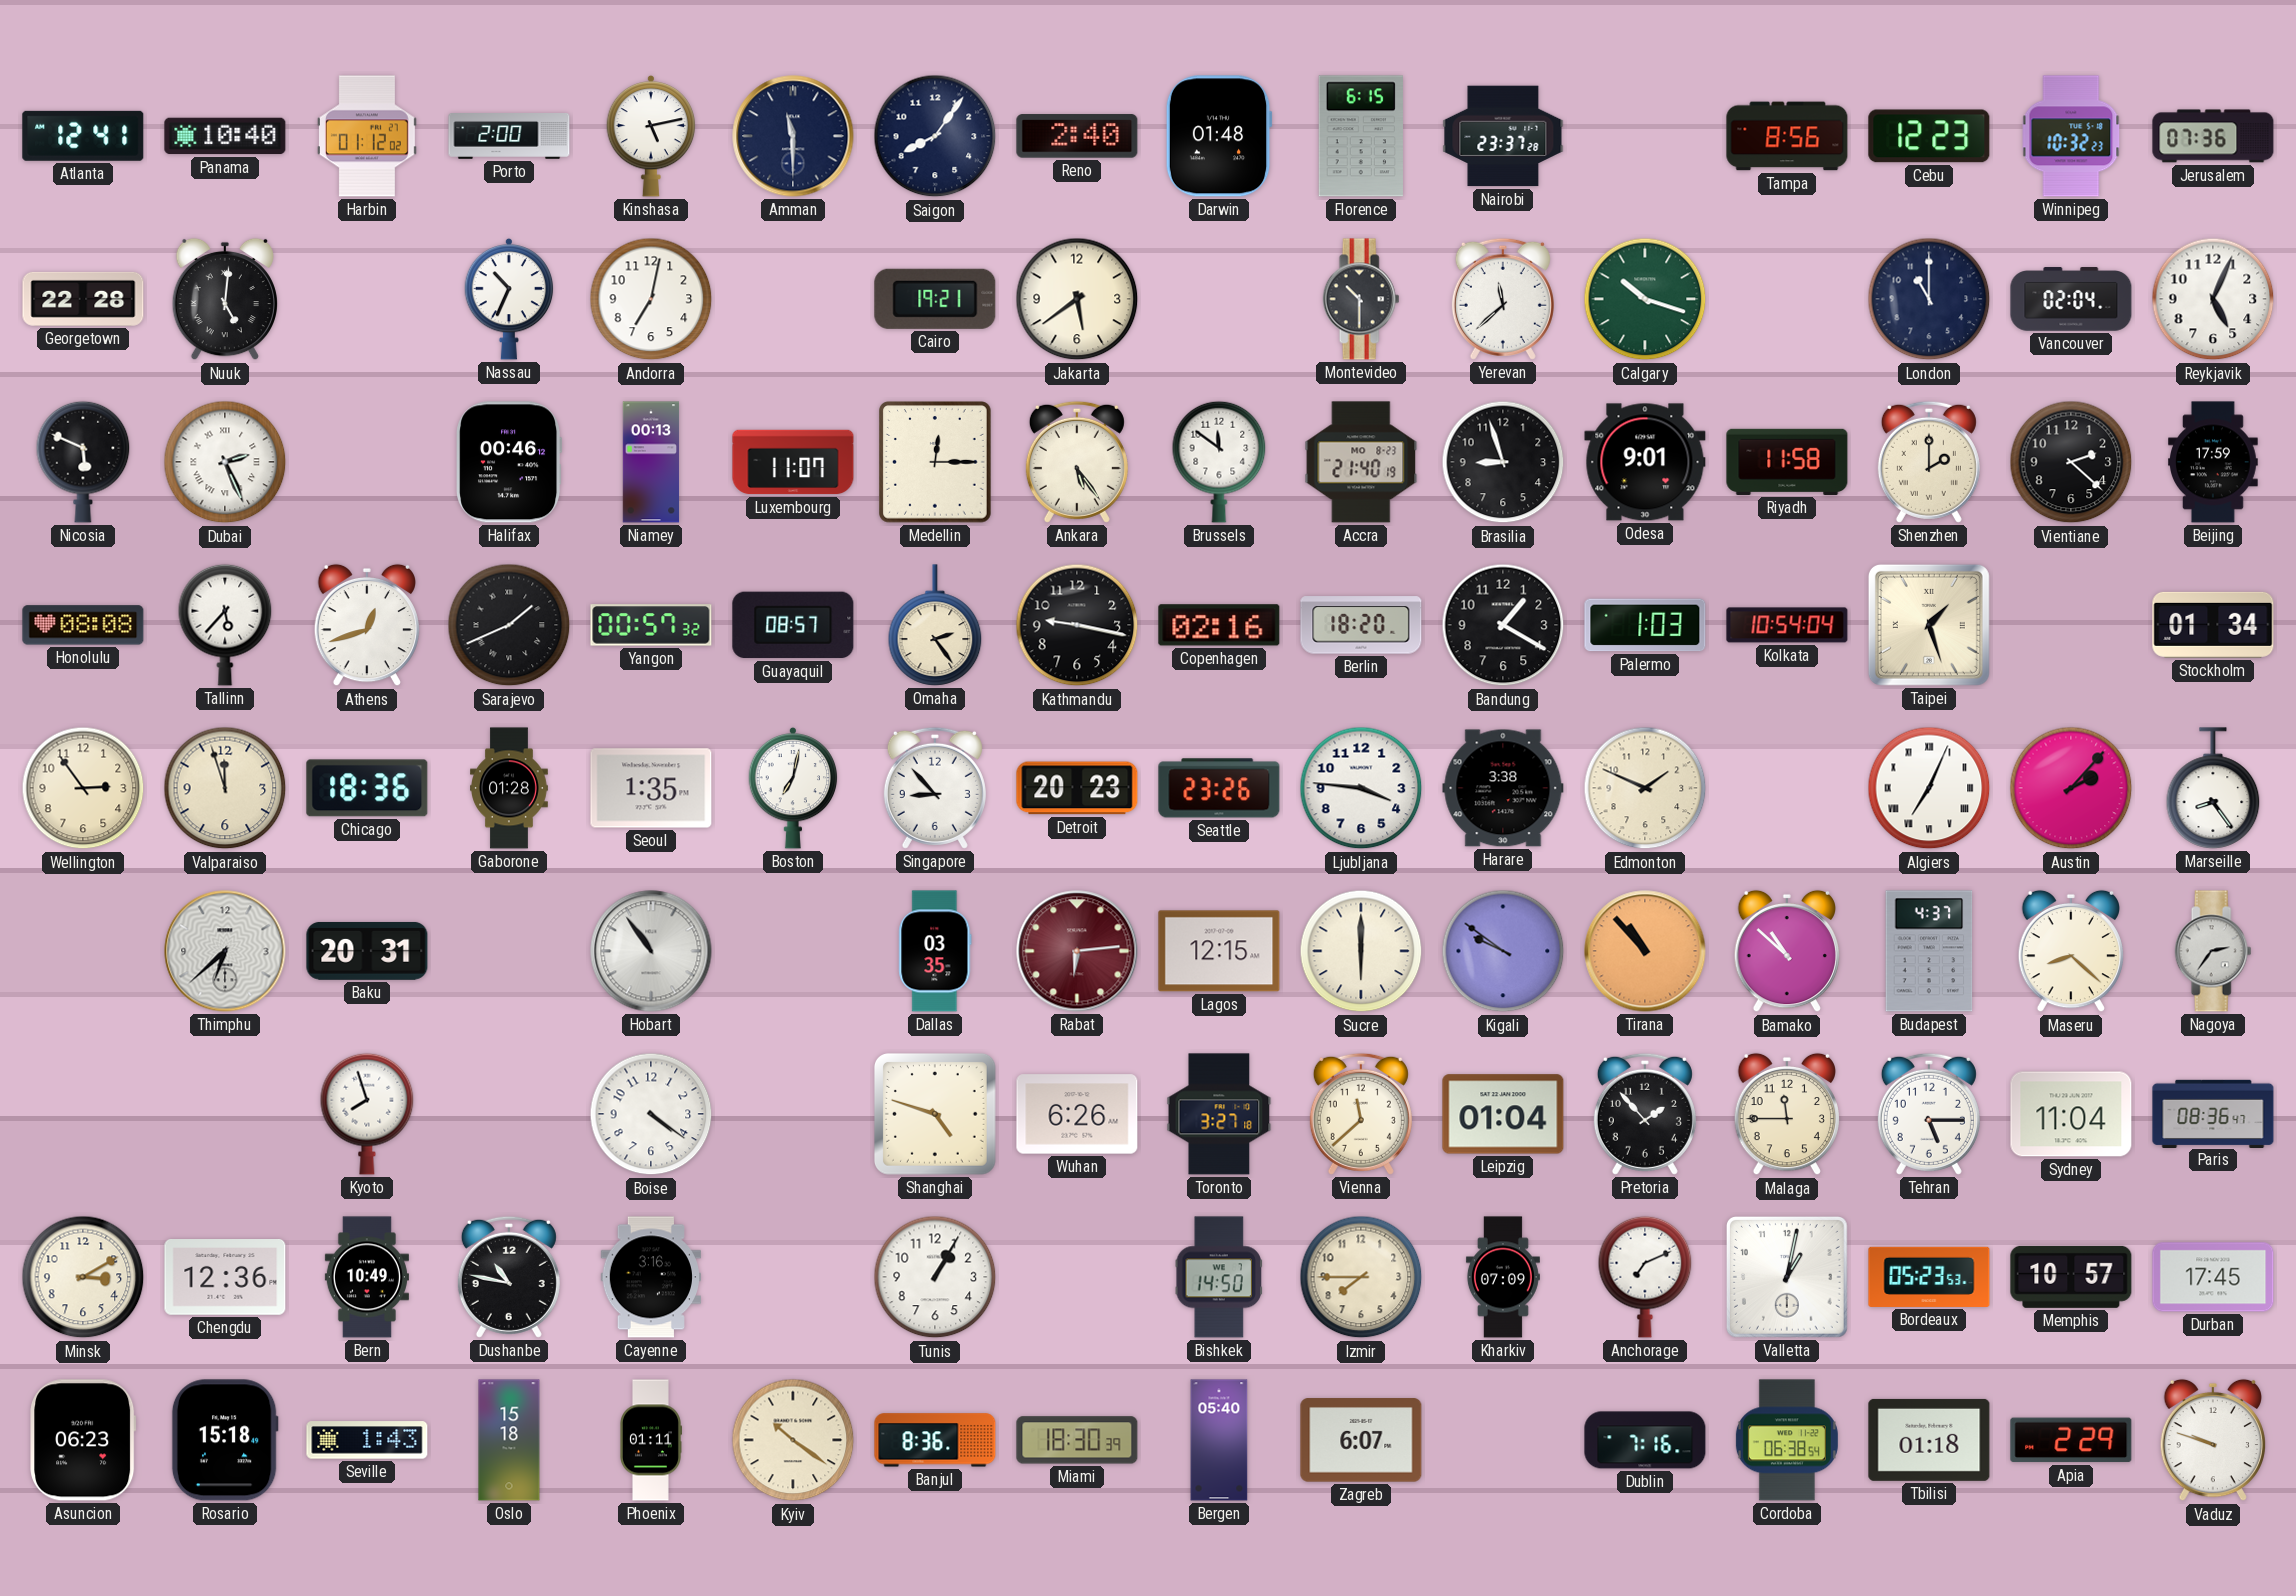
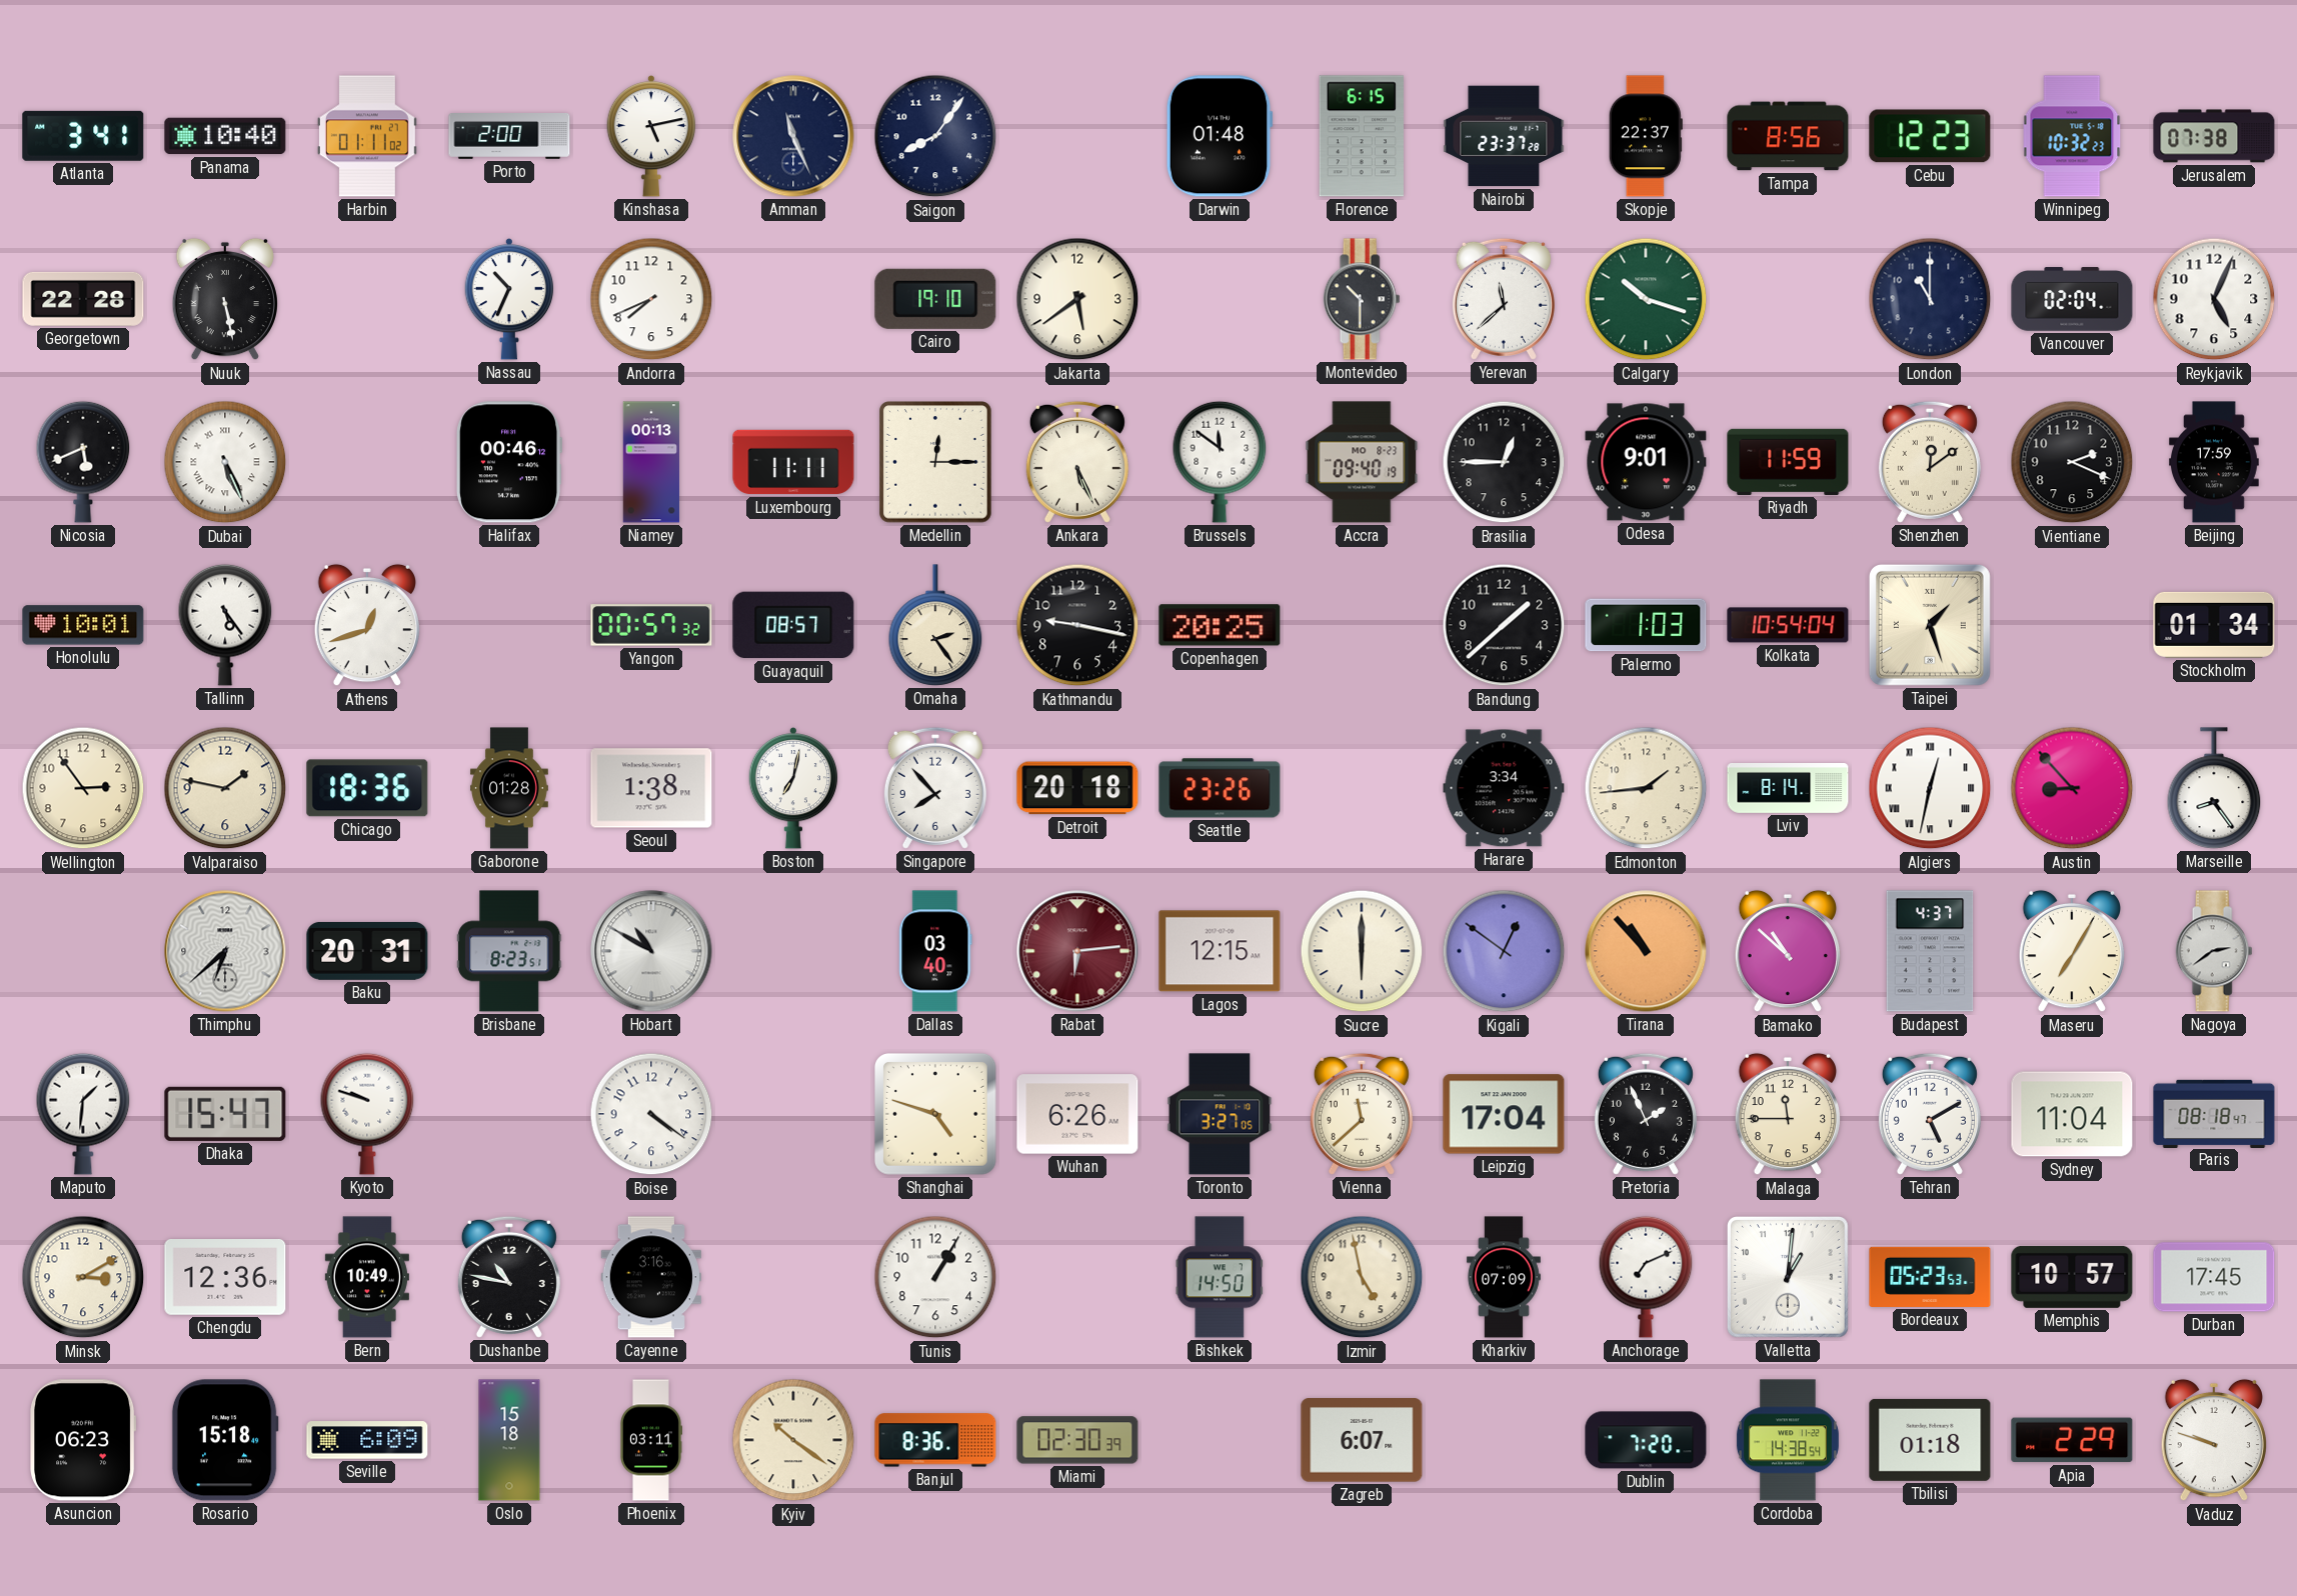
Atlanta: 12:41 -> 3:41 (83, 136)
Harbin: 01:12 -> 01:11 (367, 136)
Amman: 11:30 -> 11:26 (793, 136)
Reno: 2:40 -> none (1077, 136)
Skopje: none -> 22:37 (1646, 136)
Jerusalem: 07:36 -> 07:38 (2214, 136)
Nuuk: 5:01 -> 5:28 (225, 299)
Andorra: 7:02 -> 7:41 (651, 299)
Cairo: 19:21 -> 19:10 (935, 299)
Nicosia: 5:49 -> 5:41 (83, 462)
Dubai: 2:26 -> 5:26 (225, 462)
Luxembourg: 11:07 -> 11:11 (793, 462)
Ankara: 5:24 -> 5:26 (1077, 462)
Accra: 21:40 -> 09:40 (1362, 462)
Brasilia: 8:57 -> 12:45 (1504, 462)
Riyadh: 11:58 -> 11:59 (1788, 462)
Shenzhen: 2:00 -> 12:09 (1930, 462)
Vientiane: 2:22 -> 2:19 (2072, 462)
Honolulu: 08:08 -> 10:01 (83, 625)
Tallinn: 5:37 -> 5:24 (225, 625)
Sarajevo: 1:41 -> none (509, 625)
Copenhagen: 02:16 -> 20:25 (1220, 625)
Berlin: 18:20 -> none (1361, 625)
Bandung: 1:20 -> 1:38 (1504, 625)
Valparaiso: 11:57 -> 1:47 (225, 788)
Seoul: 1:35 -> 1:38 (651, 788)
Singapore: 8:53 -> 7:53 (935, 788)
Detroit: 20:23 -> 20:18 (1077, 788)
Ljubljana: 3:46 -> none (1361, 788)
Harare: 3:38 -> 3:34 (1504, 788)
Edmonton: 1:49 -> 1:44 (1646, 788)
Lviv: none -> 8:14 (1788, 789)
Algiers: 7:04 -> 12:32 (1930, 788)
Austin: 2:07 -> 8:53 (2072, 788)
Brisbane: none -> 8:23 (509, 951)
Hobart: 10:54 -> 10:50 (651, 951)
Dallas: 03:35 -> 03:40 (935, 951)
Kigali: 9:51 -> 12:51 (1504, 951)
Maseru: 8:22 -> 7:05 (2072, 951)
Nagoya: 2:36 -> 2:39 (2214, 951)
Maputo: none -> 1:31 (83, 1114)
Dhaka: none -> 15:47 (225, 1114)
Kyoto: 7:57 -> 9:48 (367, 1114)
Toronto: 3:27:18 -> 3:27:05 (1220, 1114)
Leipzig: 01:04 -> 17:04 (1504, 1114)
Pretoria: 1:53 -> 1:56 (1646, 1114)
Tehran: 5:15 -> 5:10 (1930, 1114)
Paris: 08:36 -> 08:18 (2214, 1113)
Izmir: 7:45 -> 4:58 (1362, 1277)
Valletta: 1:02 -> 1:01 (1788, 1277)
Seville: 1:43 -> 6:09 (367, 1440)
Phoenix: 01:11 -> 03:11 (650, 1440)
Miami: 18:30 -> 02:30 (1077, 1440)
Bergen: 05:40 -> none (1219, 1440)
Dublin: 7:16 -> 7:20 (1646, 1440)
Cordoba: 06:38 -> 14:38 (1788, 1440)
